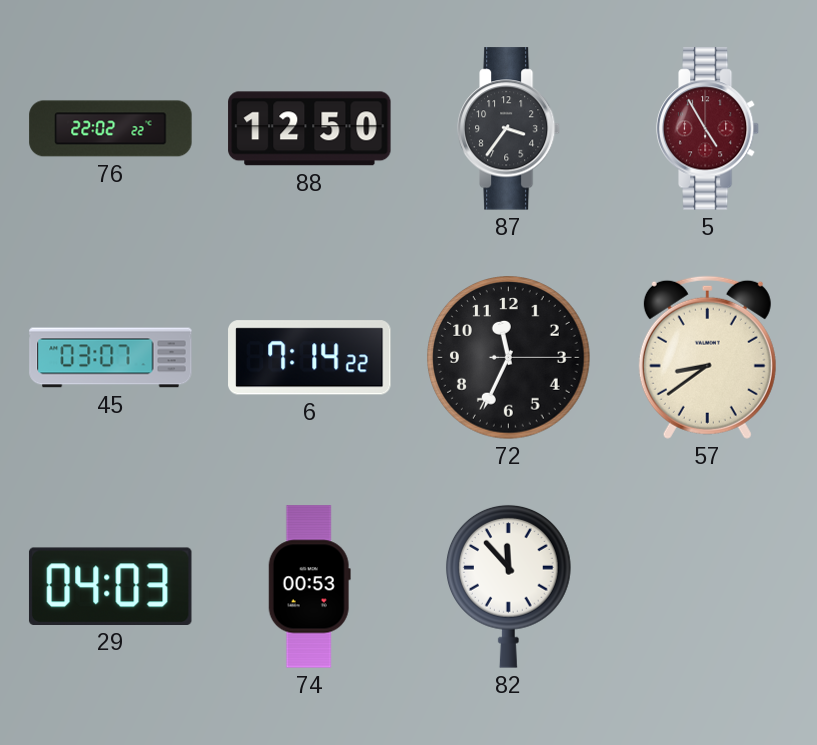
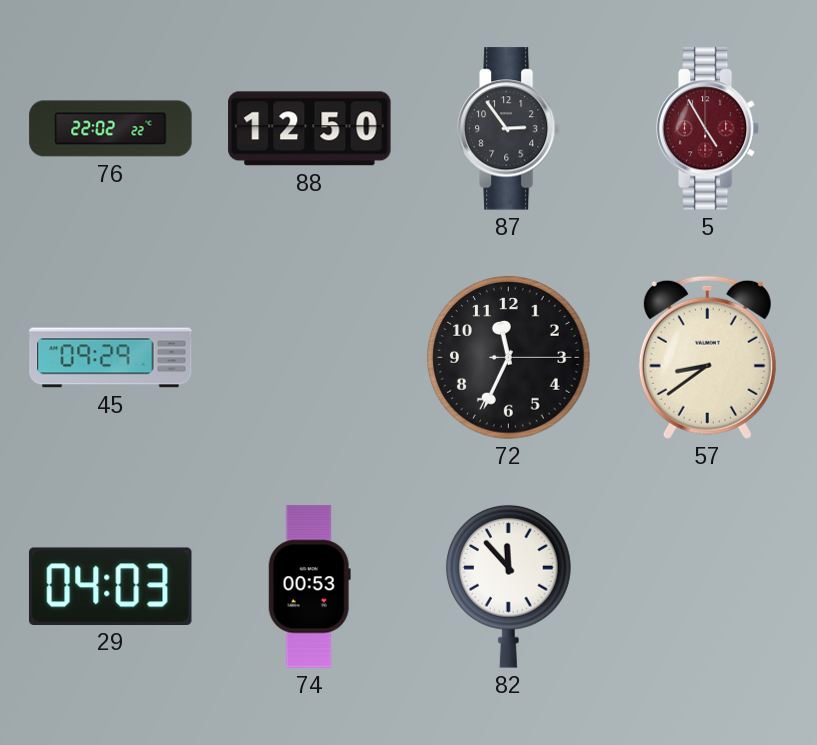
87: 3:36 -> 2:54 (509, 129)
45: 03:07 -> 09:29 (111, 358)
6: 7:14 -> none (310, 358)
